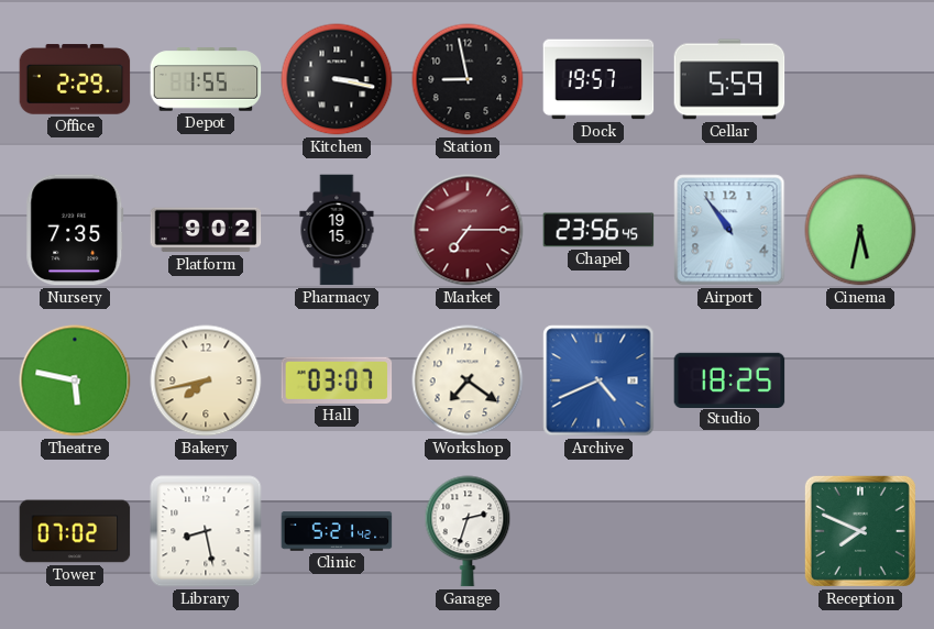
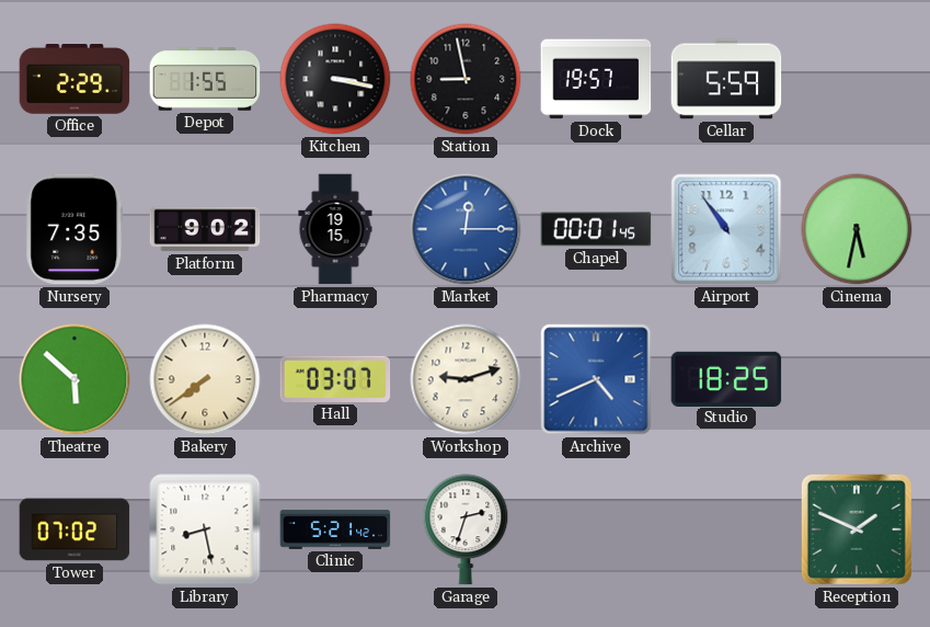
Market: 7:15 -> 12:15 (466, 229)
Market dial: burgundy -> blue (466, 229)
Chapel: 23:56 -> 00:01 (596, 229)
Theatre: 5:47 -> 5:52 (74, 379)
Bakery: 7:43 -> 7:39 (205, 379)
Workshop: 7:21 -> 9:12 (466, 379)
Reception: 7:49 -> 1:49 (857, 529)
